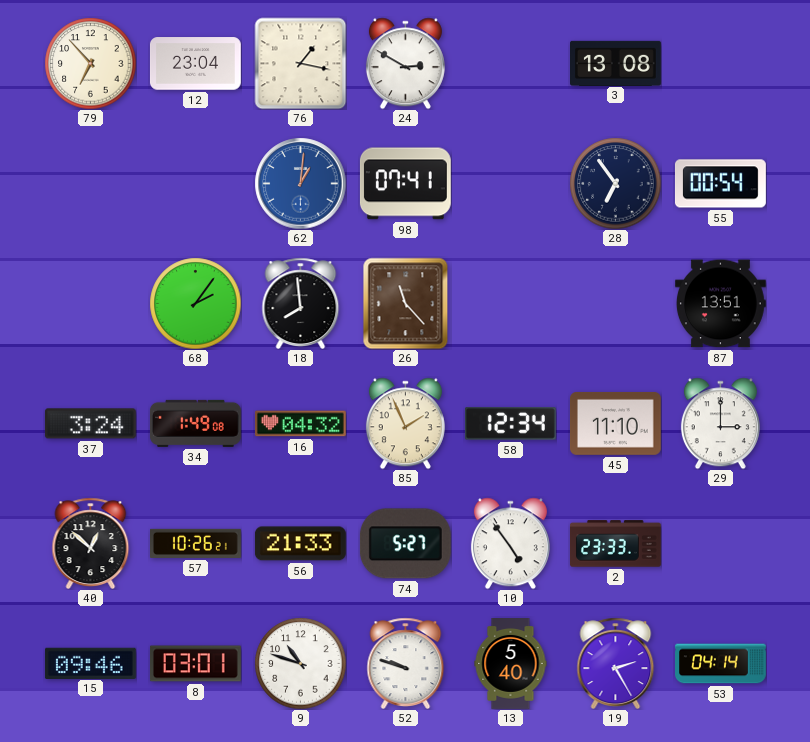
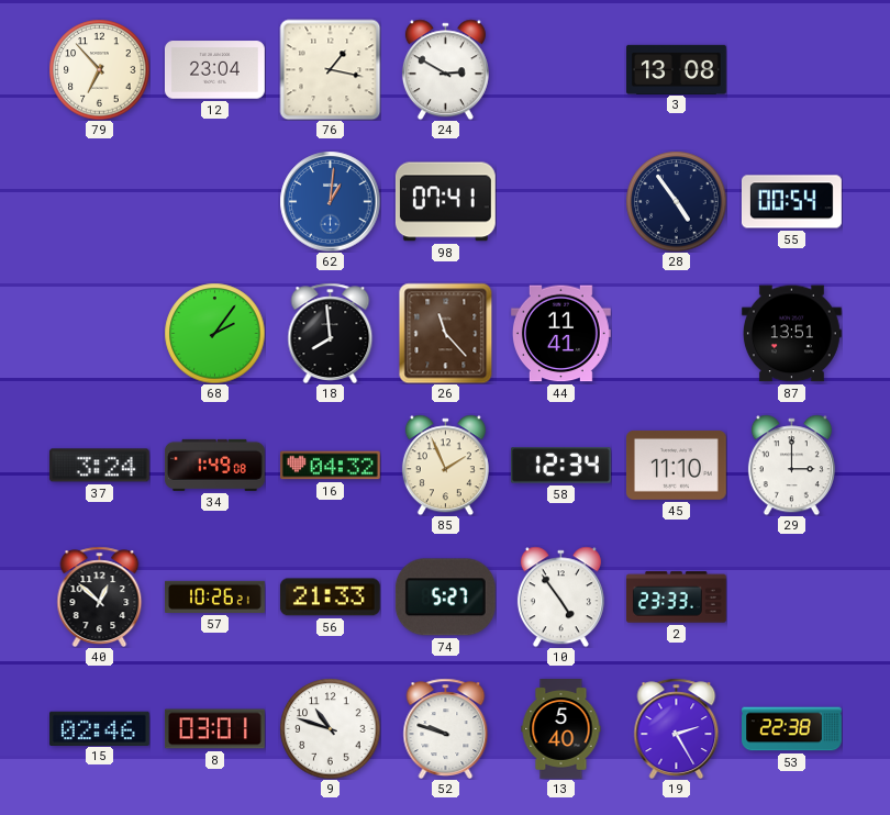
28: 6:54 -> 4:54 (676, 201)
44: none -> 11:41 (560, 334)
15: 09:46 -> 02:46 (99, 728)
53: 04:14 -> 22:38 (792, 729)
